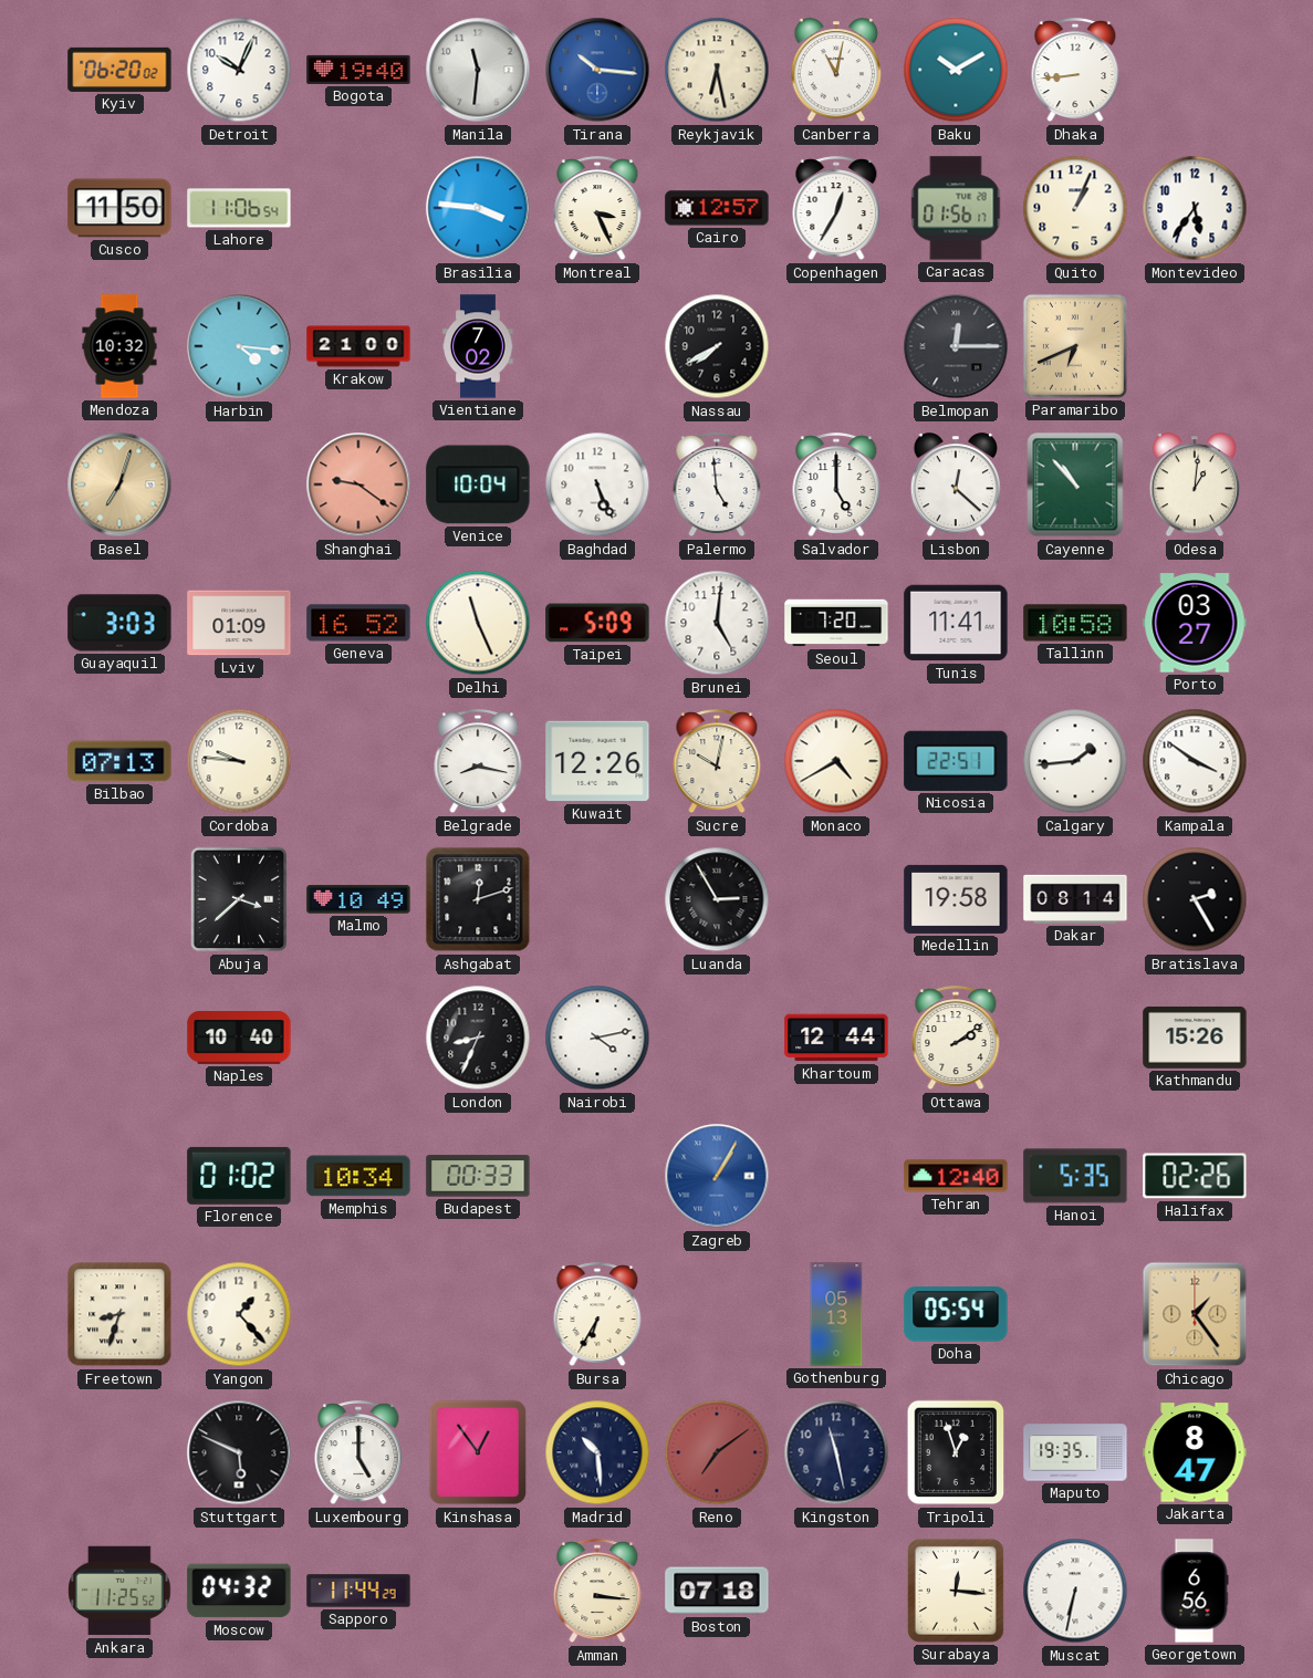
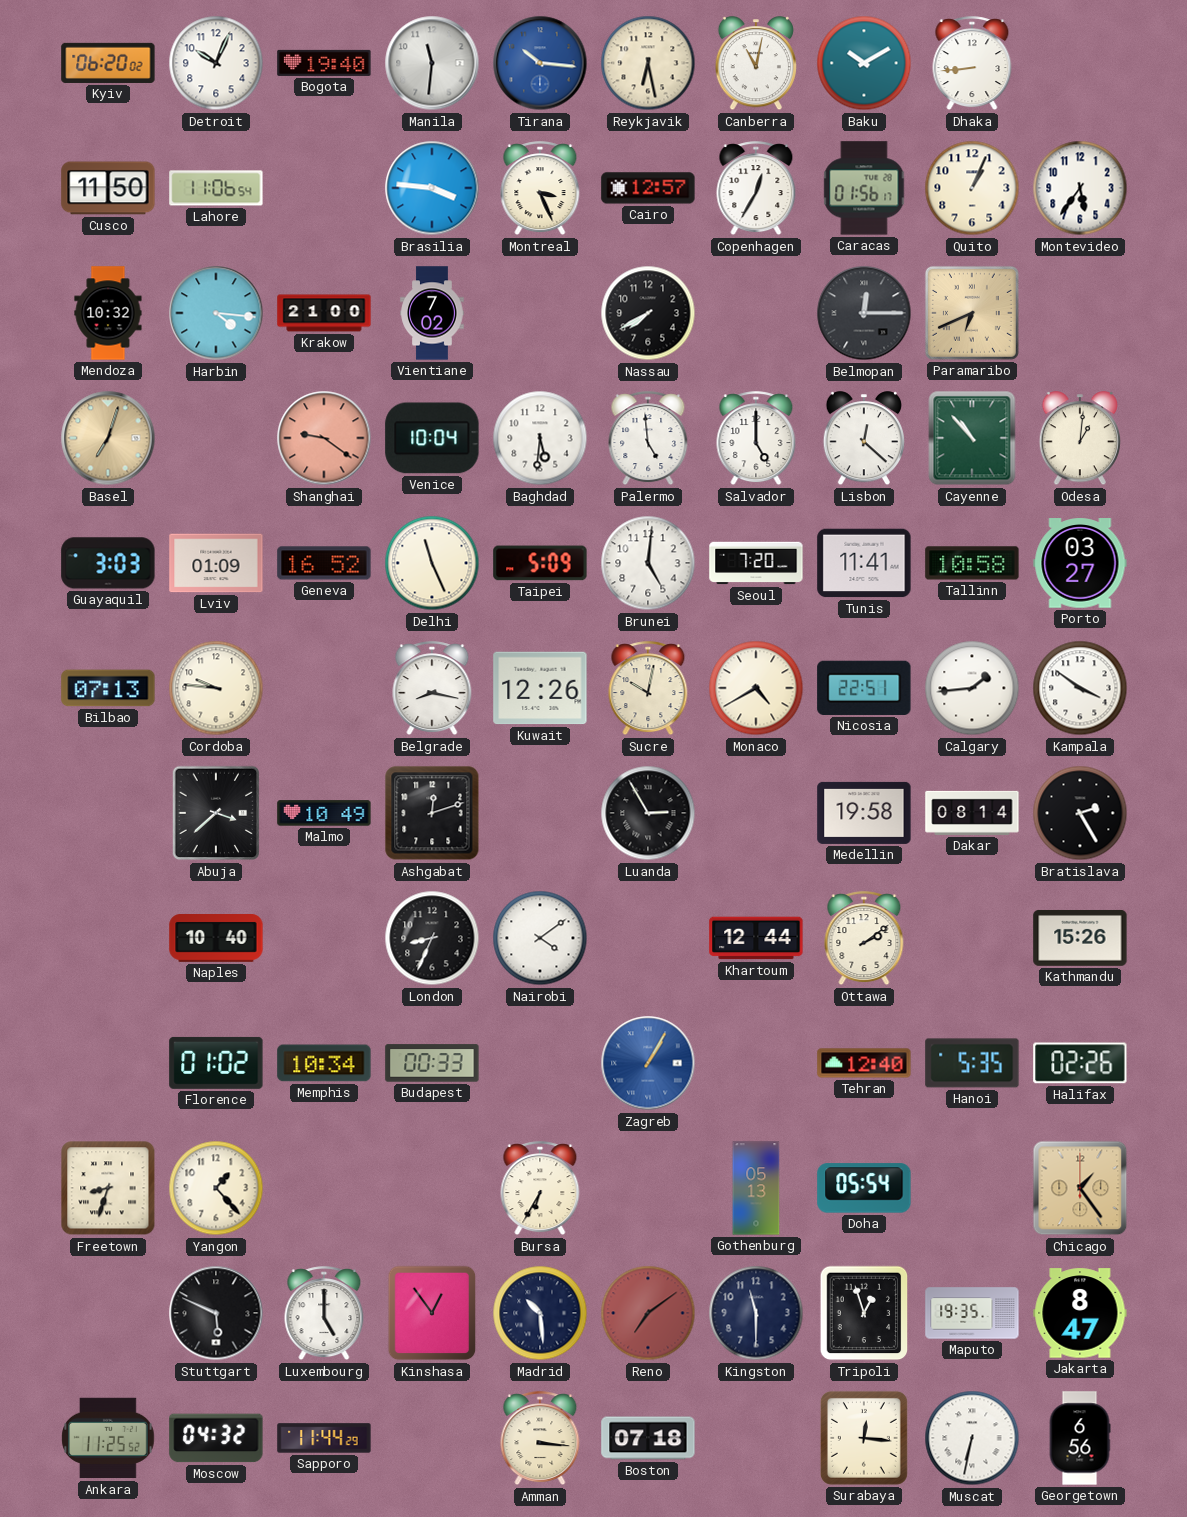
Baghdad: 5:26 -> 5:31 (540, 438)
Nairobi: 4:13 -> 4:09 (540, 938)
Kingston: 11:28 -> 11:30 (756, 1313)
